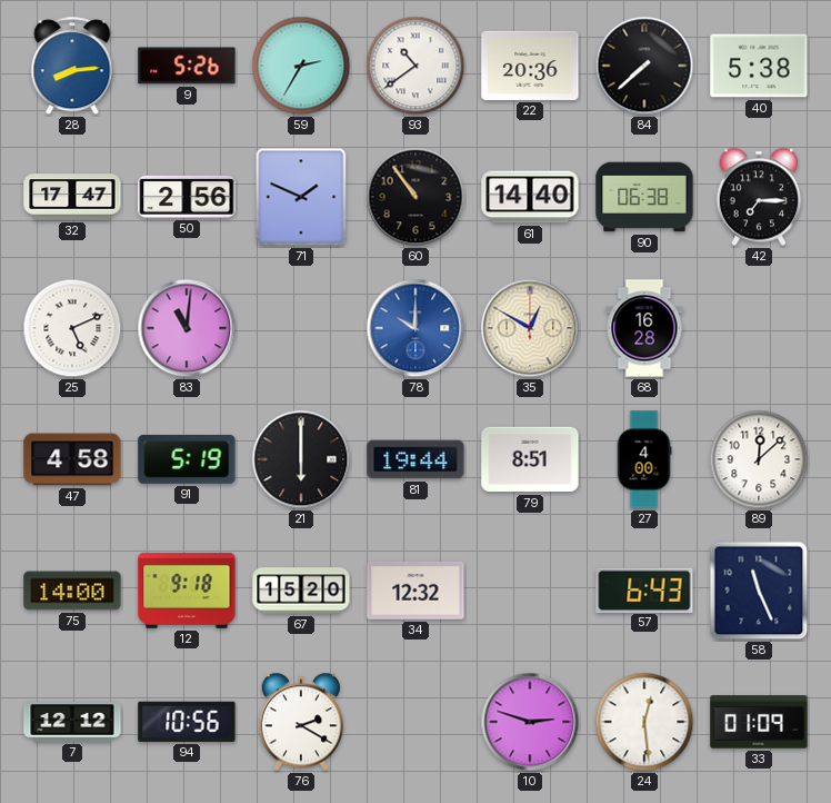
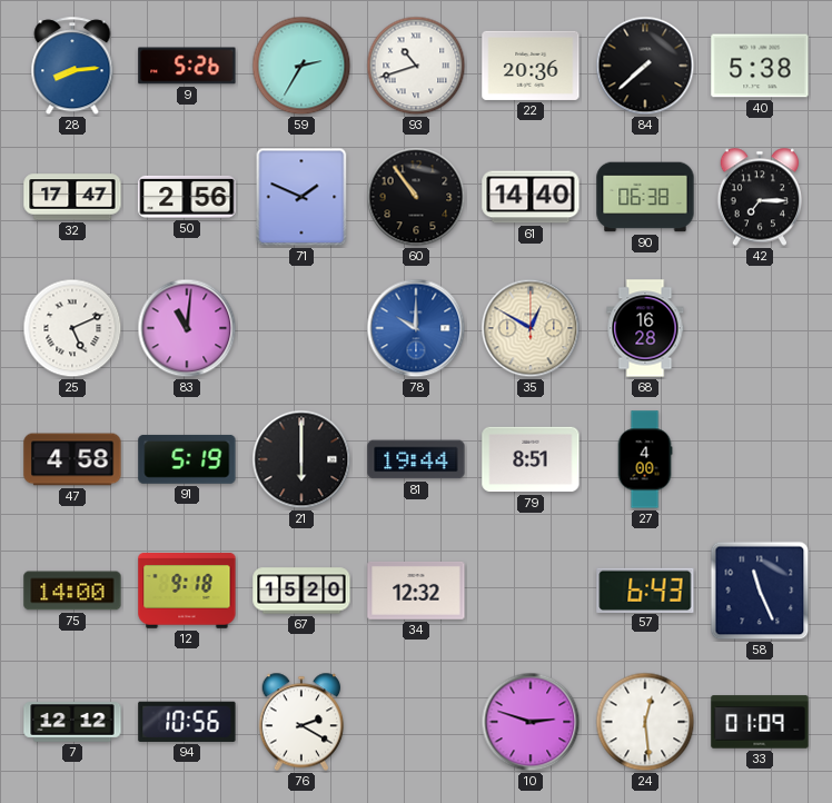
93: 10:39 -> 10:42 (416, 66)
89: 12:08 -> none (759, 459)
